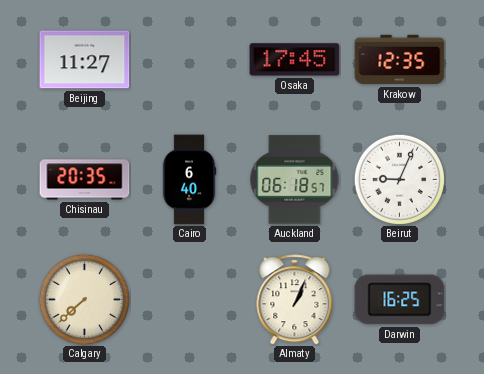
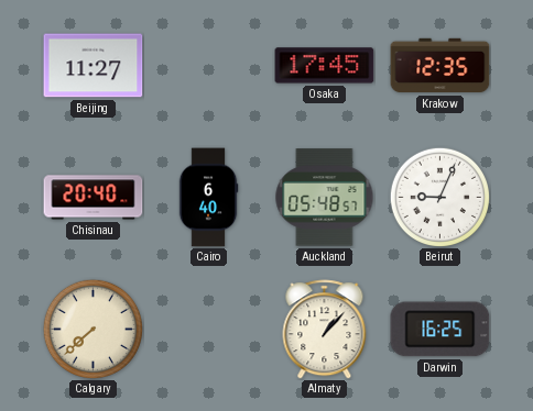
Chisinau: 20:35 -> 20:40 (94, 198)
Auckland: 06:18 -> 05:48 (325, 198)
Almaty: 1:04 -> 1:07 (325, 330)
